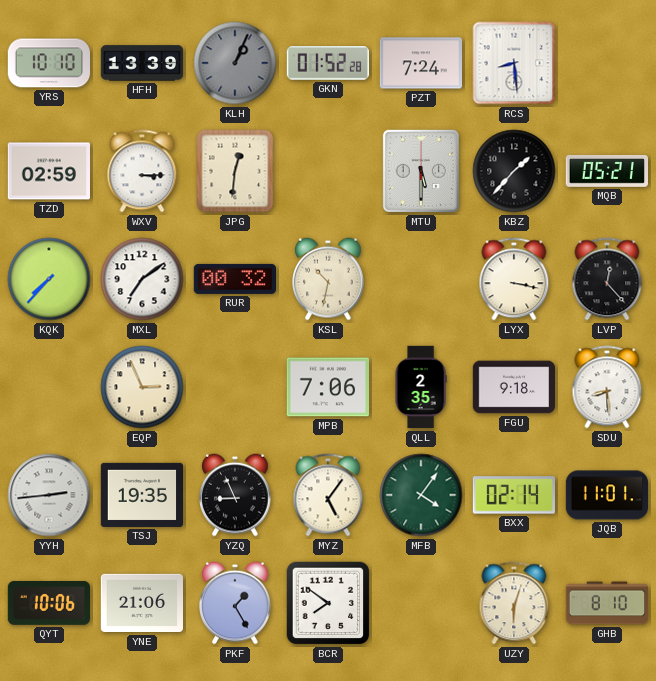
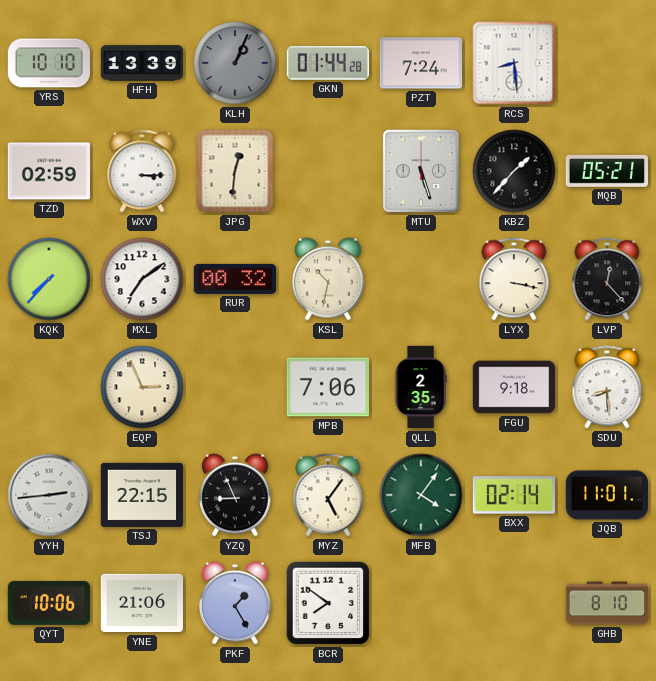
GKN: 01:52 -> 01:44 (328, 63)
MTU: 5:30 -> 5:27 (421, 171)
TSJ: 19:35 -> 22:15 (141, 495)
UZY: 6:03 -> none (514, 603)
